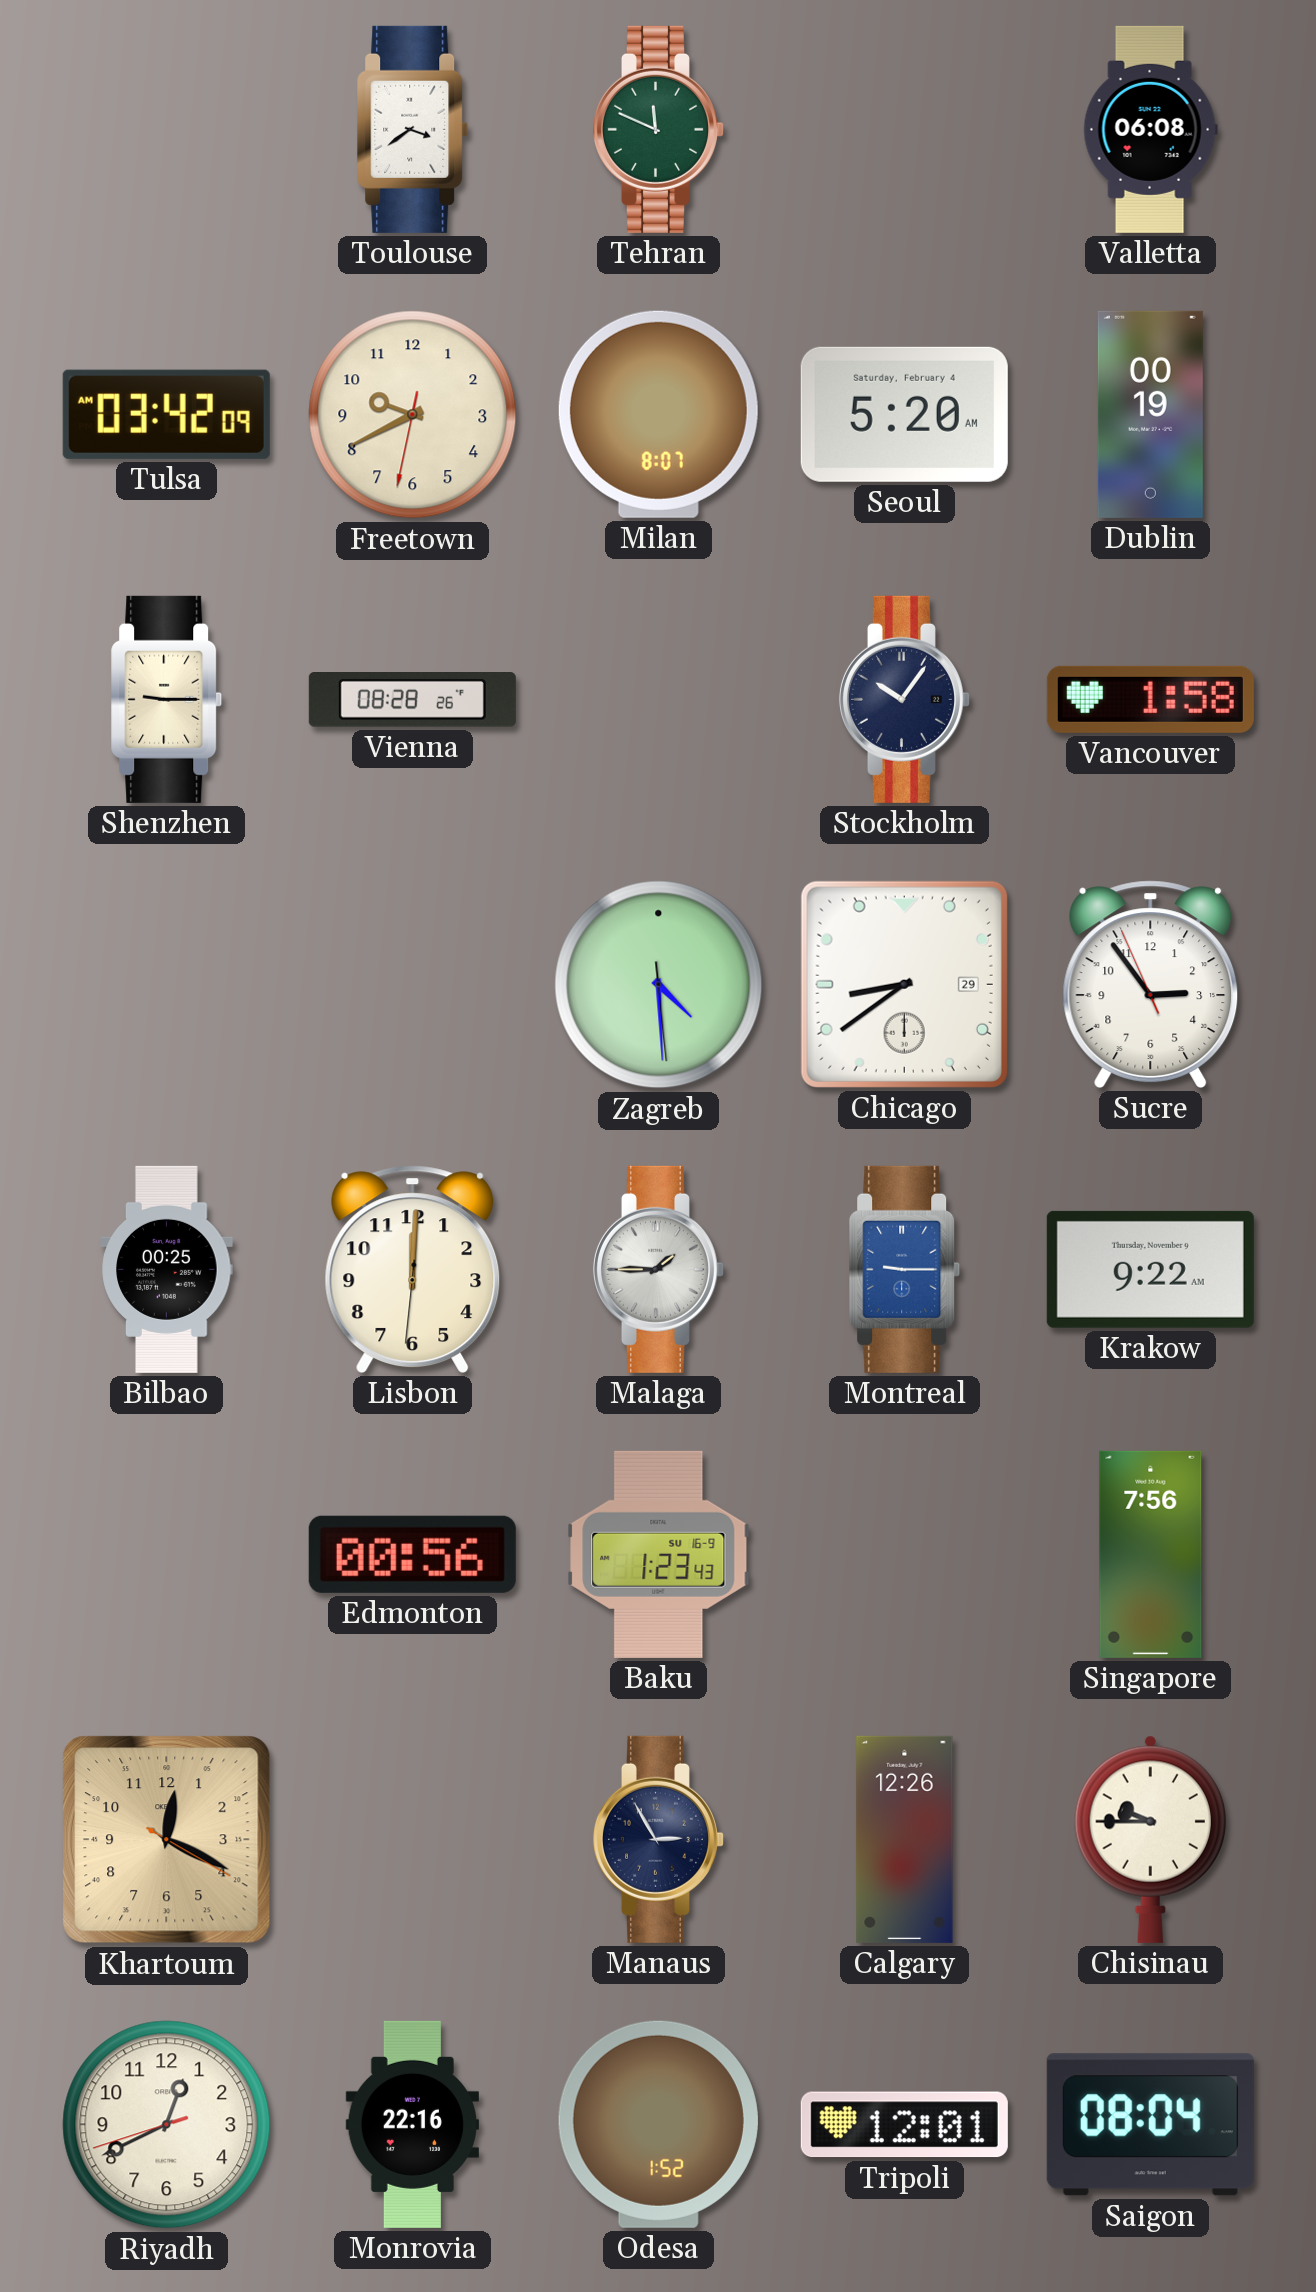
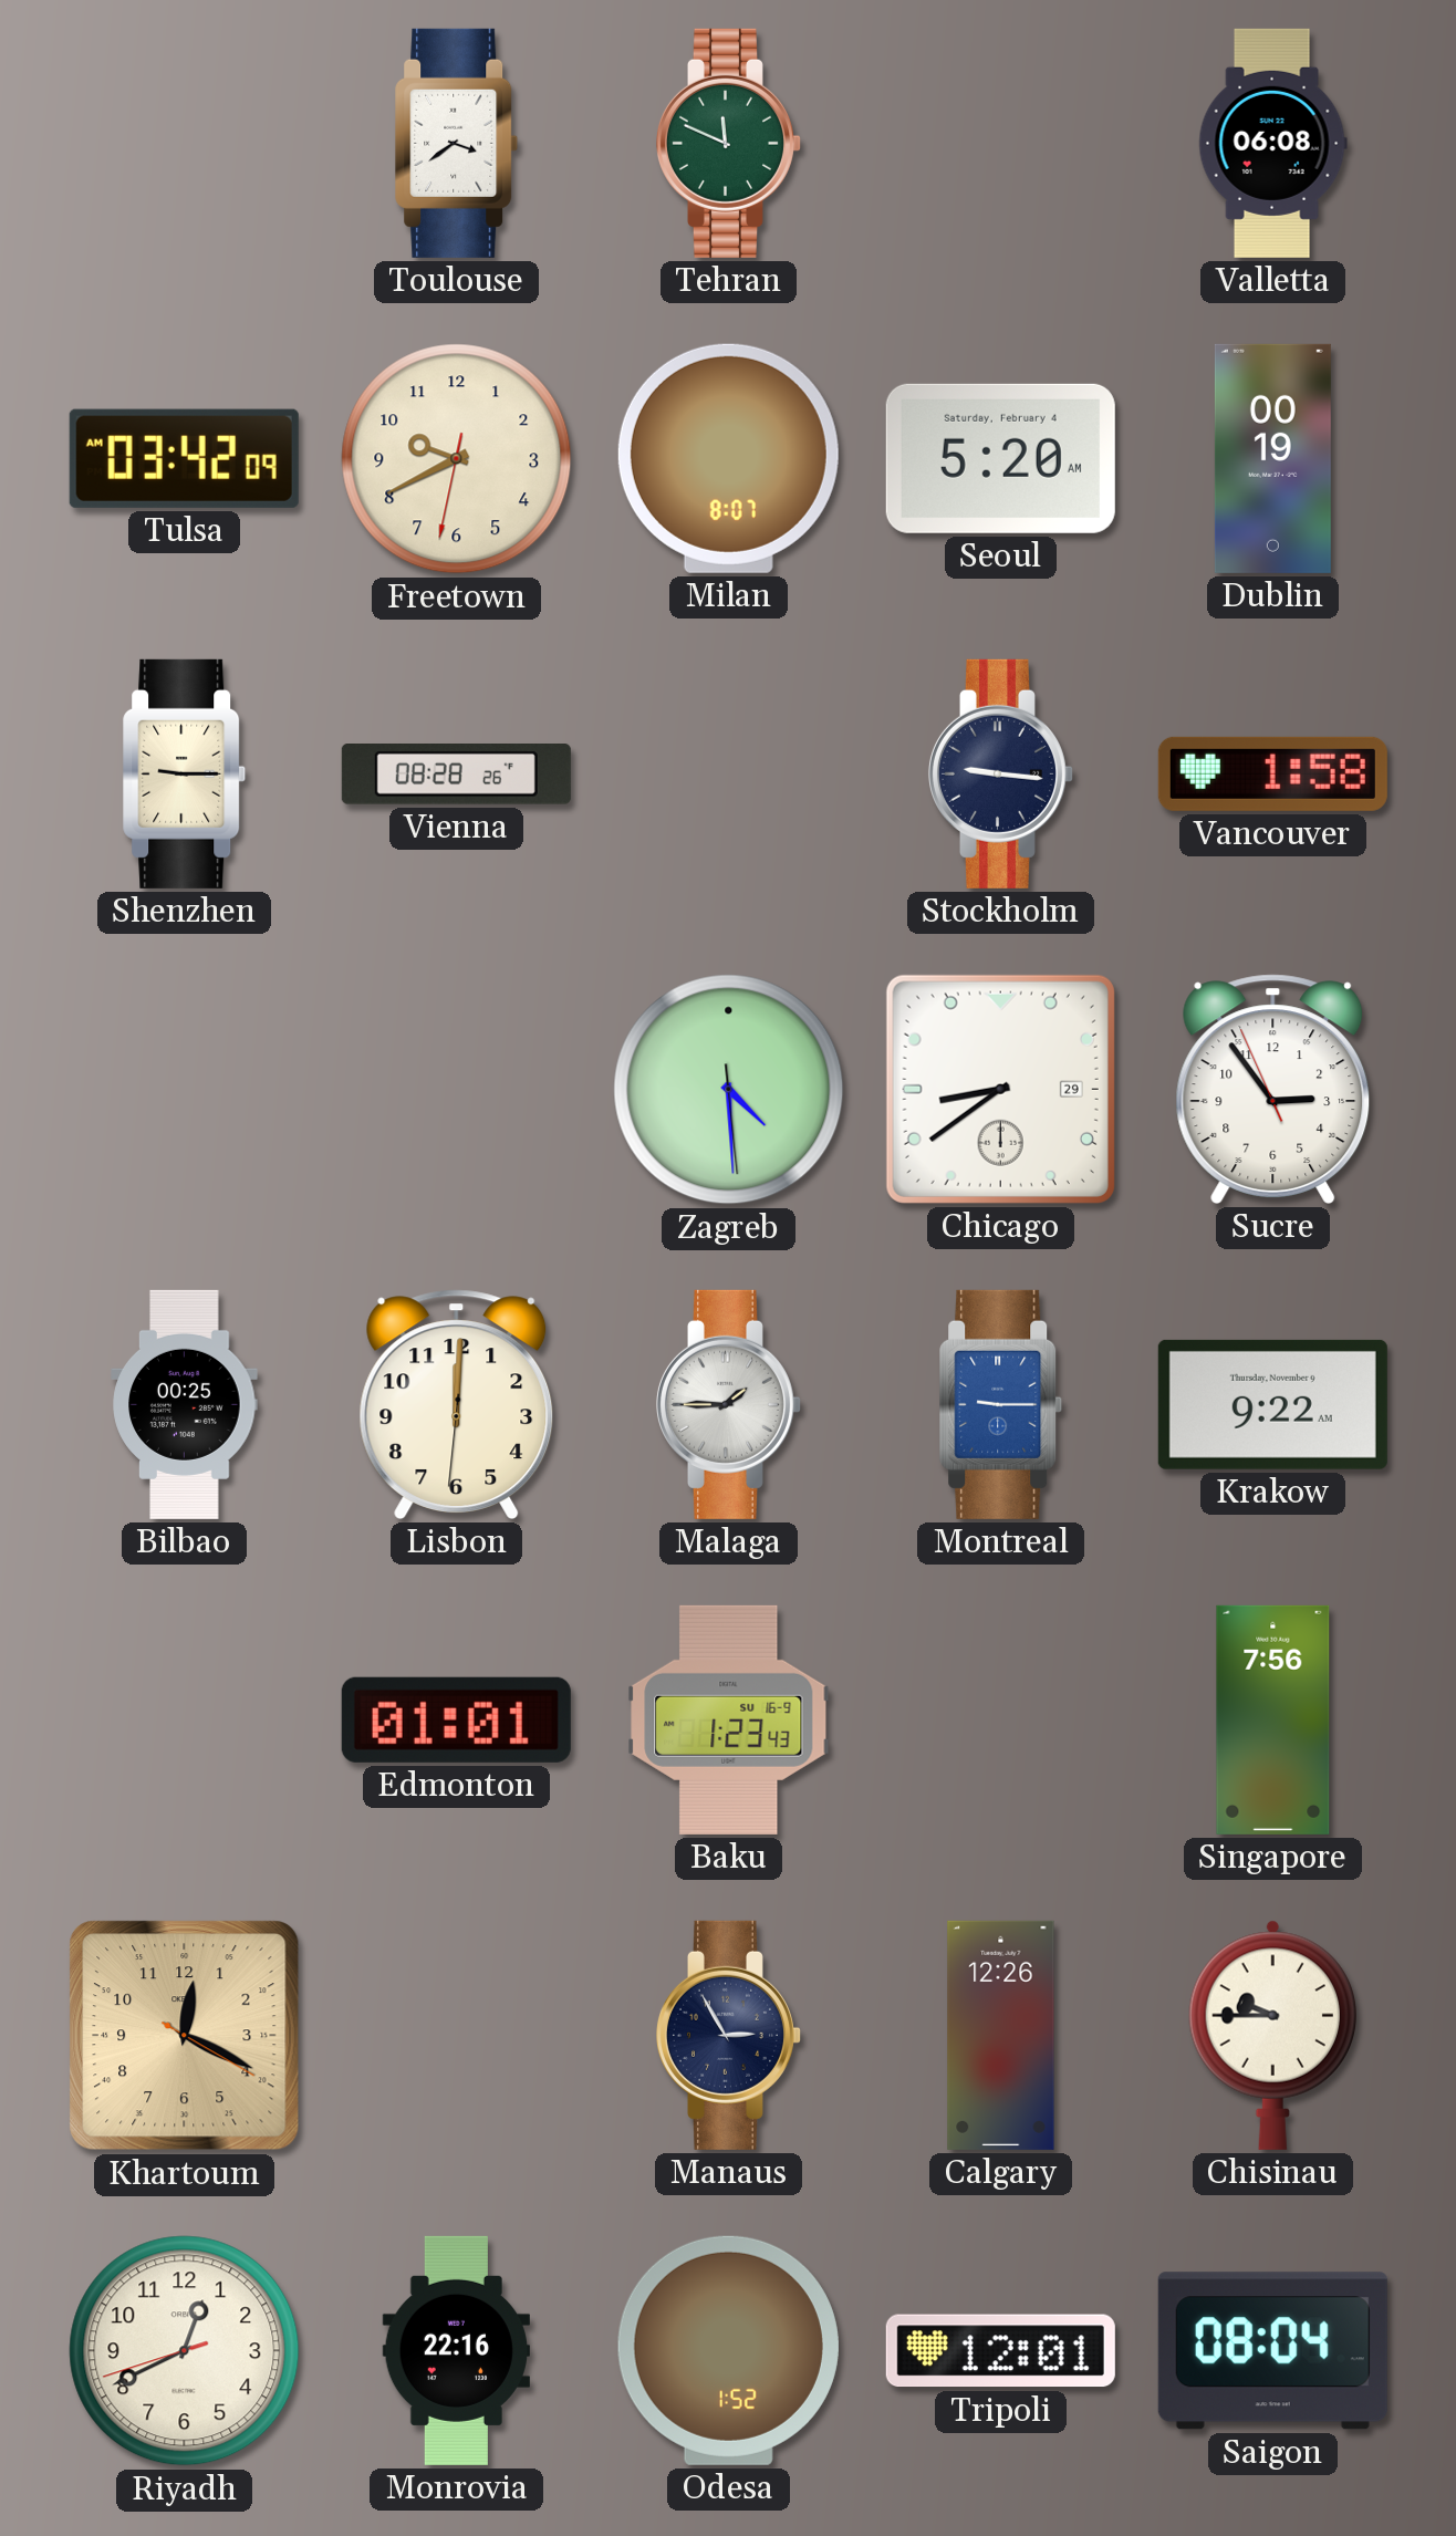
Stockholm: 10:06 -> 9:16 (1000, 773)
Edmonton: 00:56 -> 01:01 (456, 1719)
